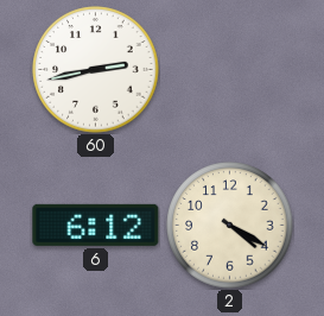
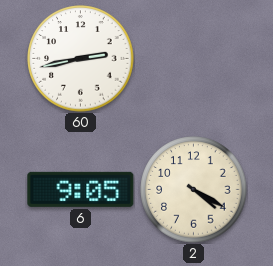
6: 6:12 -> 9:05 (81, 189)
